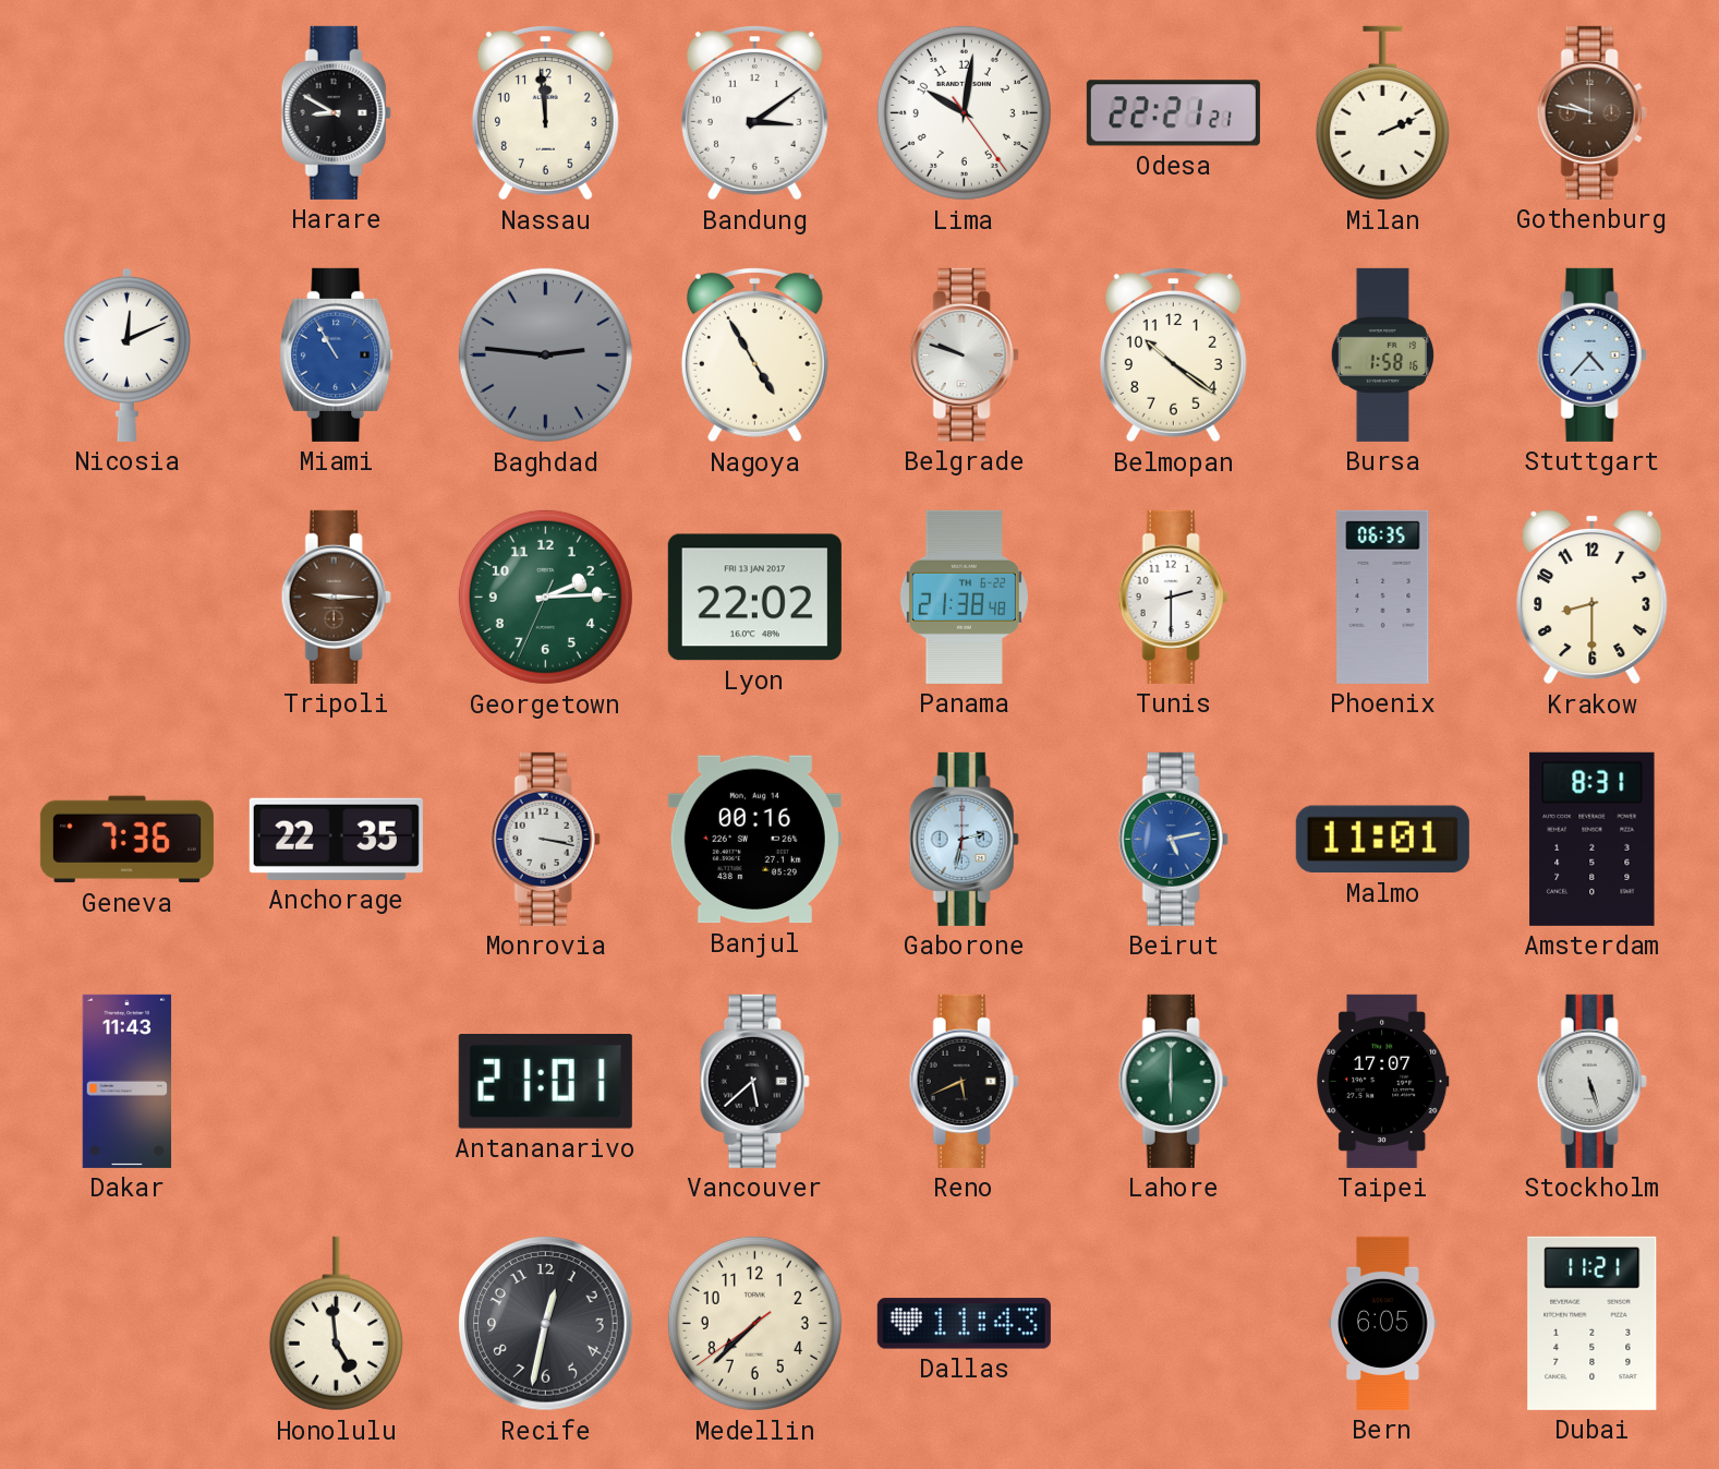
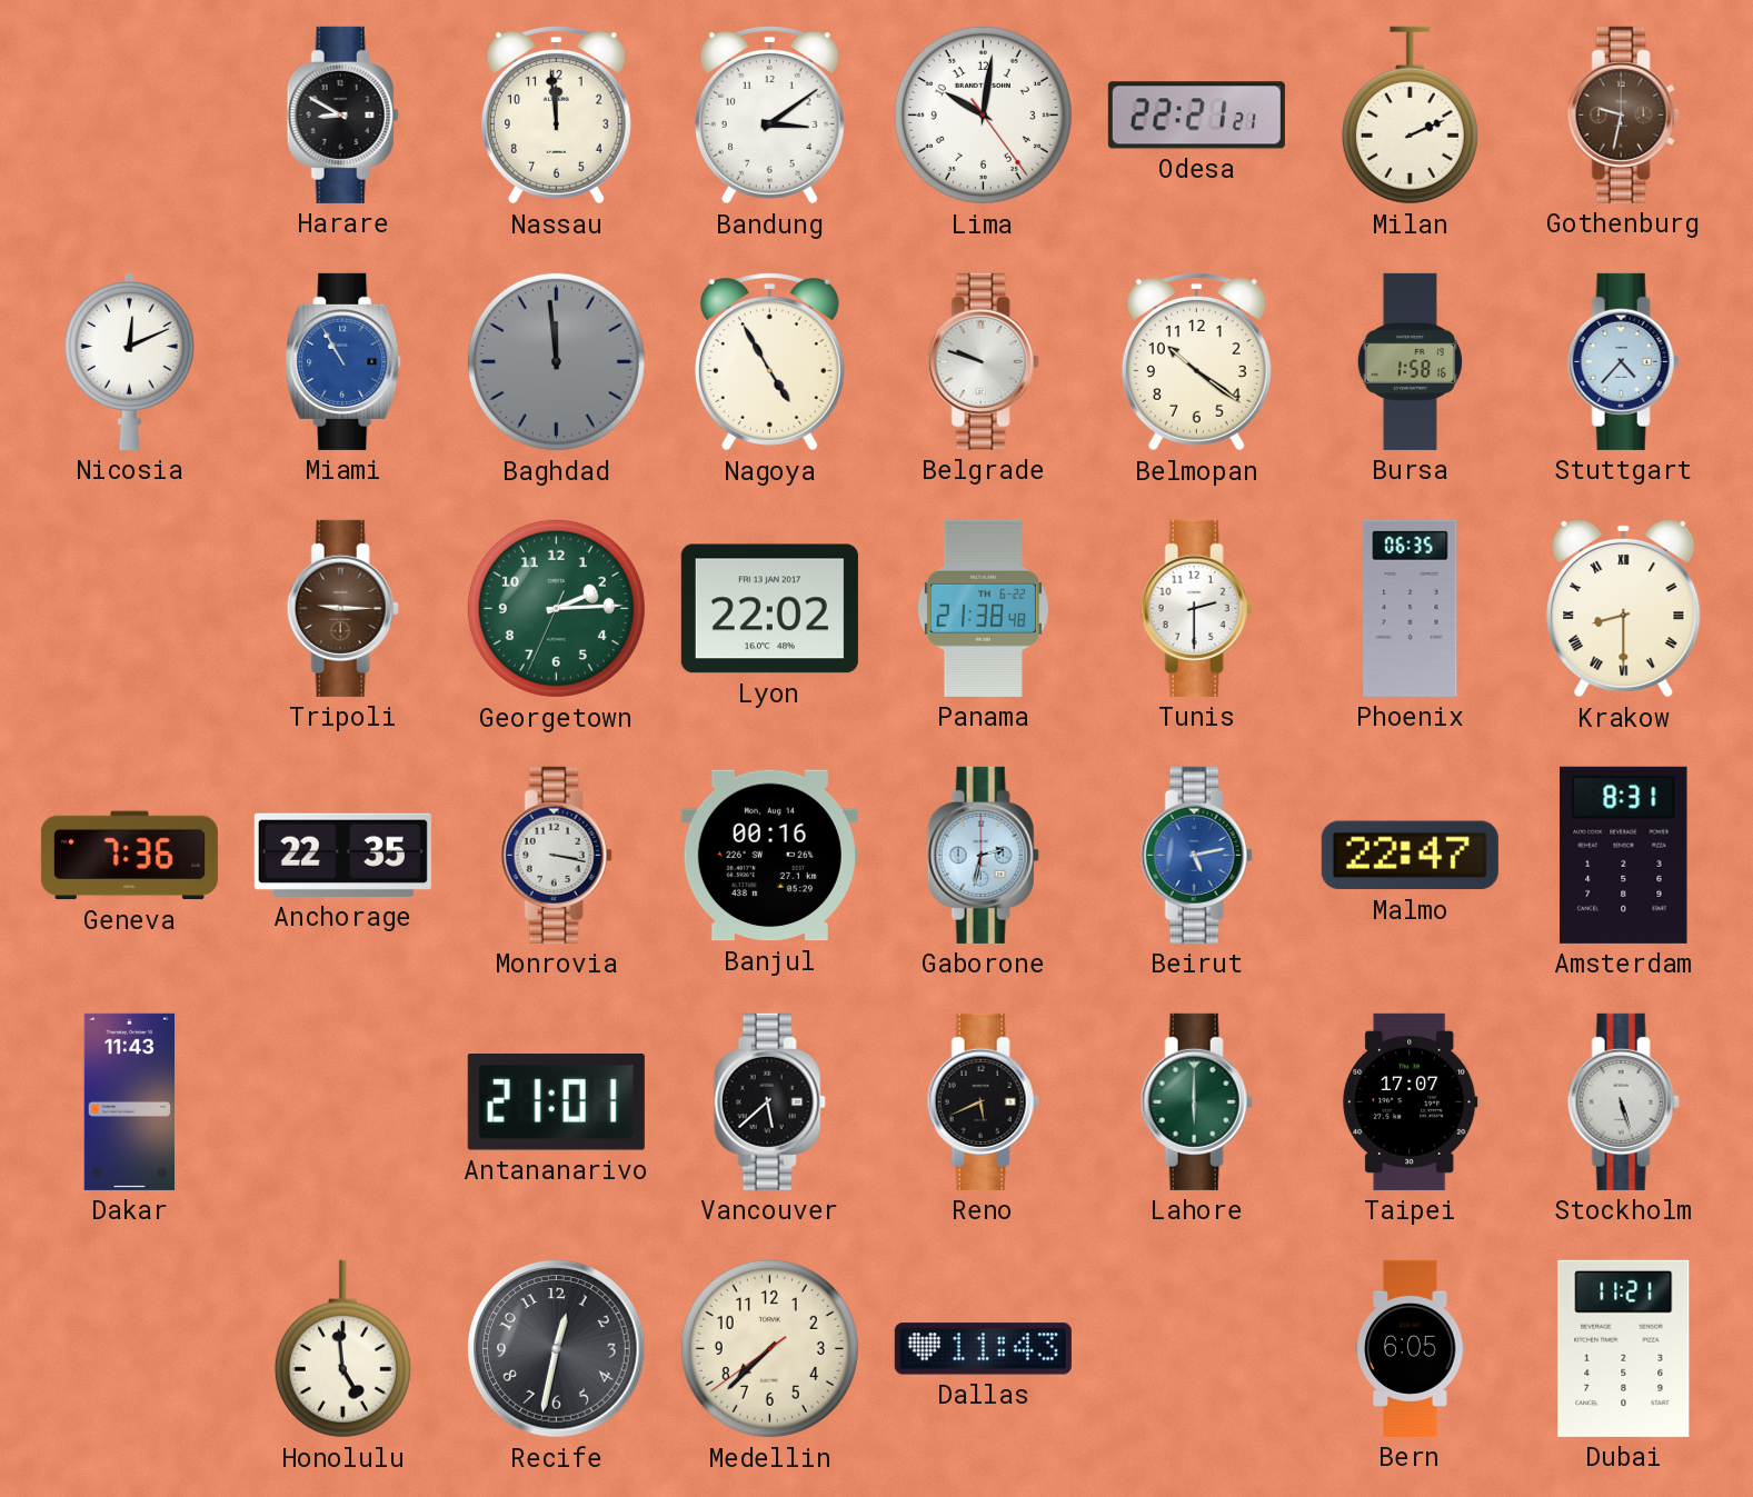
Gothenburg: 9:47 -> 9:32 (1623, 114)
Baghdad: 2:46 -> 11:59 (556, 361)
Krakow numerals: Arabic -> Roman (1624, 608)
Malmo: 11:01 -> 22:47 (1410, 856)
